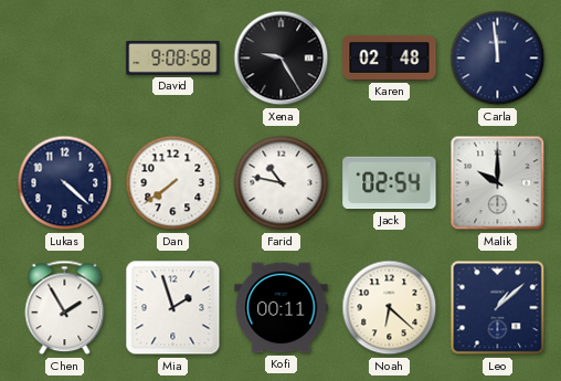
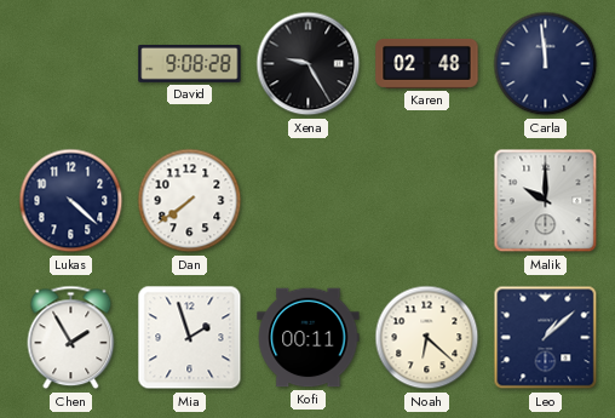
David: 9:08:58 -> 9:08:28 (190, 64)
Farid: 10:47 -> none (282, 183)
Jack: 02:54 -> none (390, 183)
